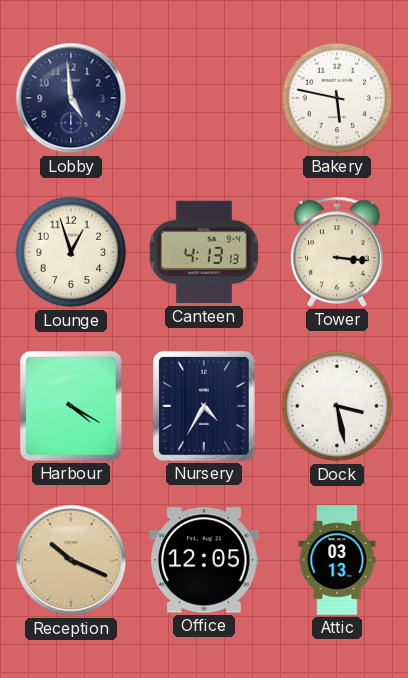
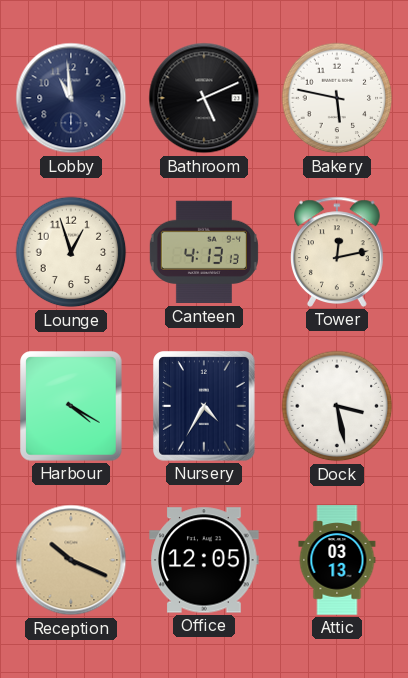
Lobby: 4:59 -> 10:59 (71, 98)
Bathroom: none -> 5:11 (204, 98)
Tower: 3:16 -> 12:13 (338, 252)
